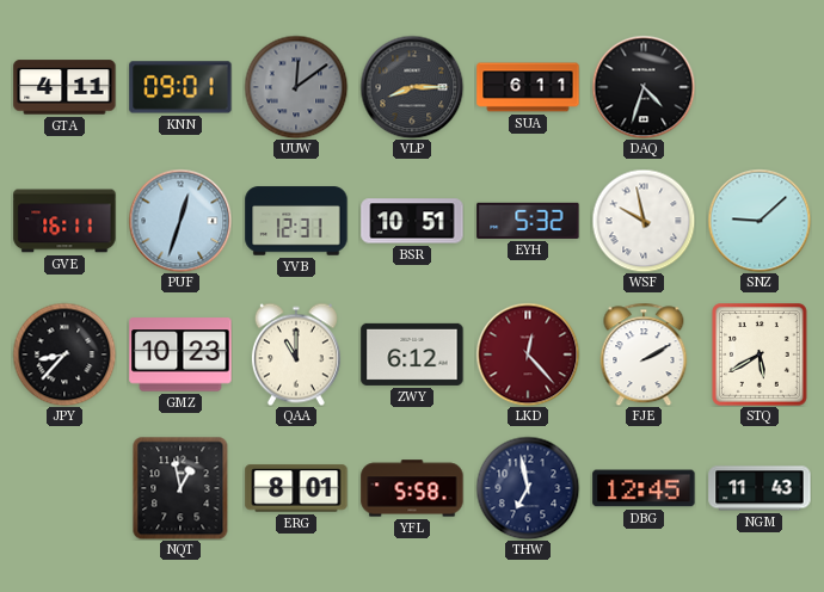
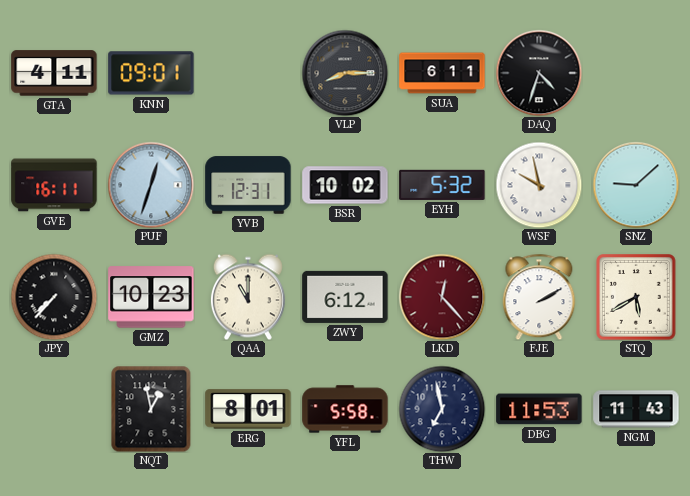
UUW: 12:09 -> none (296, 87)
BSR: 10:51 -> 10:02 (345, 185)
JPY: 8:37 -> 7:37 (54, 297)
DBG: 12:45 -> 11:53 (539, 409)
